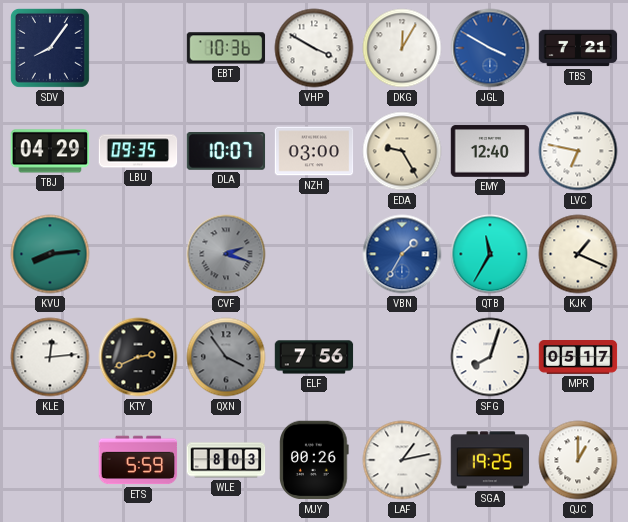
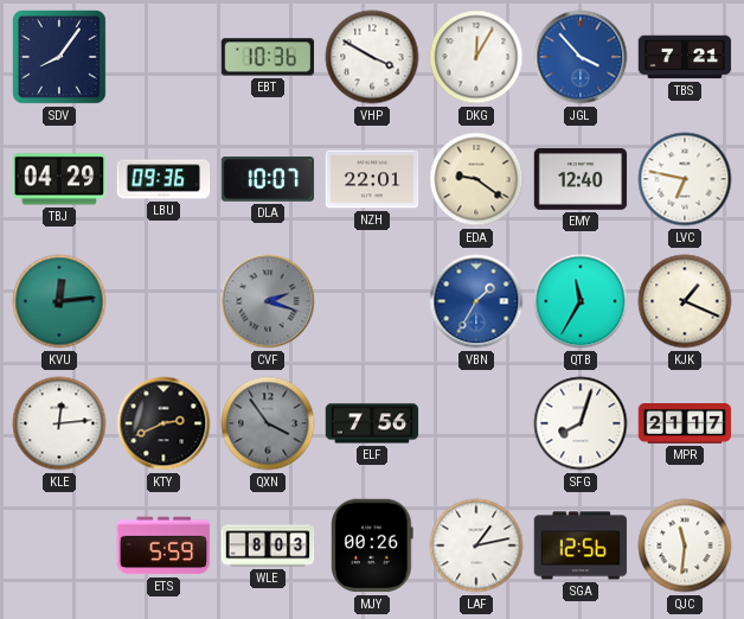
JGL: 3:50 -> 3:53 (581, 57)
LBU: 09:35 -> 09:36 (163, 179)
NZH: 03:00 -> 22:01 (372, 179)
EDA: 9:25 -> 9:21 (476, 179)
KVU: 8:14 -> 12:14 (59, 301)
MPR: 05:17 -> 21:17 (685, 425)
SGA: 19:25 -> 12:56 (581, 545)
QJC: 1:00 -> 11:31 (685, 545)
